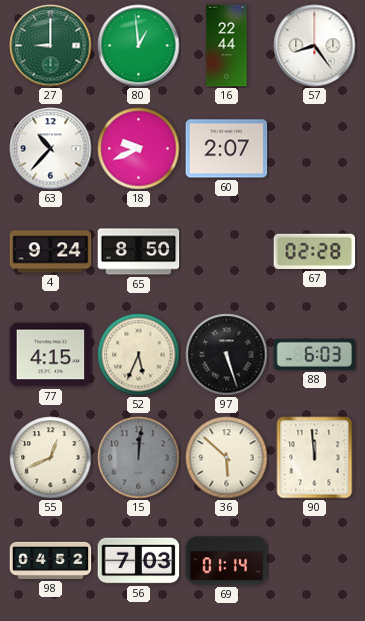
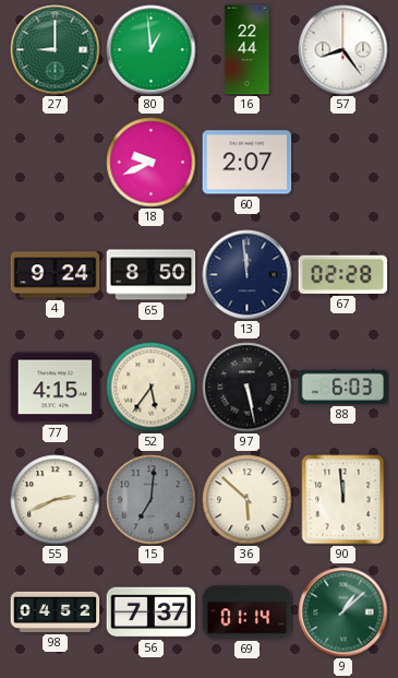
63: 10:37 -> none (51, 149)
13: none -> 11:59 (248, 275)
52: 5:34 -> 5:36 (152, 388)
97: 5:27 -> 5:28 (248, 388)
55: 12:41 -> 2:41 (56, 500)
15: 12:01 -> 7:01 (152, 500)
56: 7:03 -> 7:37 (152, 612)
9: none -> 1:08 (343, 612)
